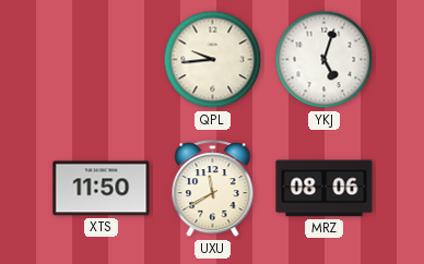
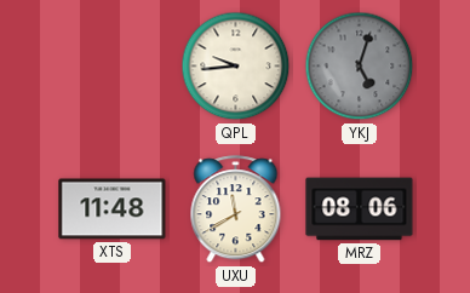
YKJ dial: white -> grey (360, 67)
XTS: 11:50 -> 11:48 (113, 209)
